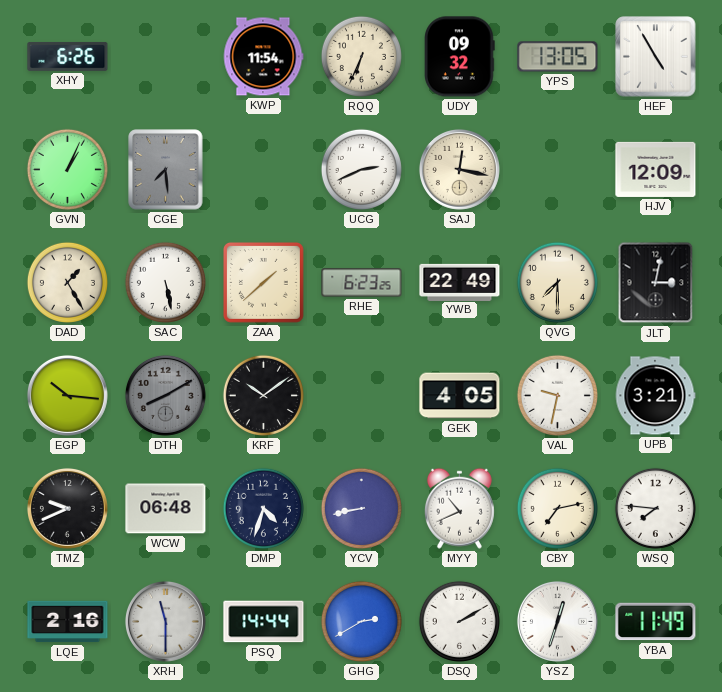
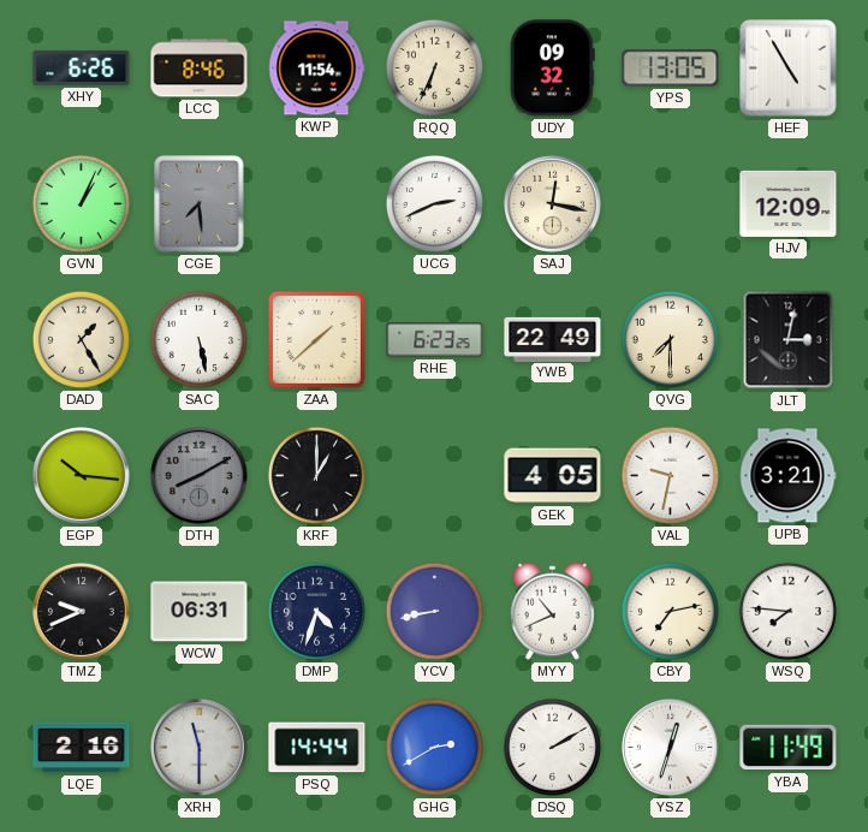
LCC: none -> 8:46 (200, 69)
KRF: 10:09 -> 1:00 (316, 475)
WCW: 06:48 -> 06:31 (200, 612)
